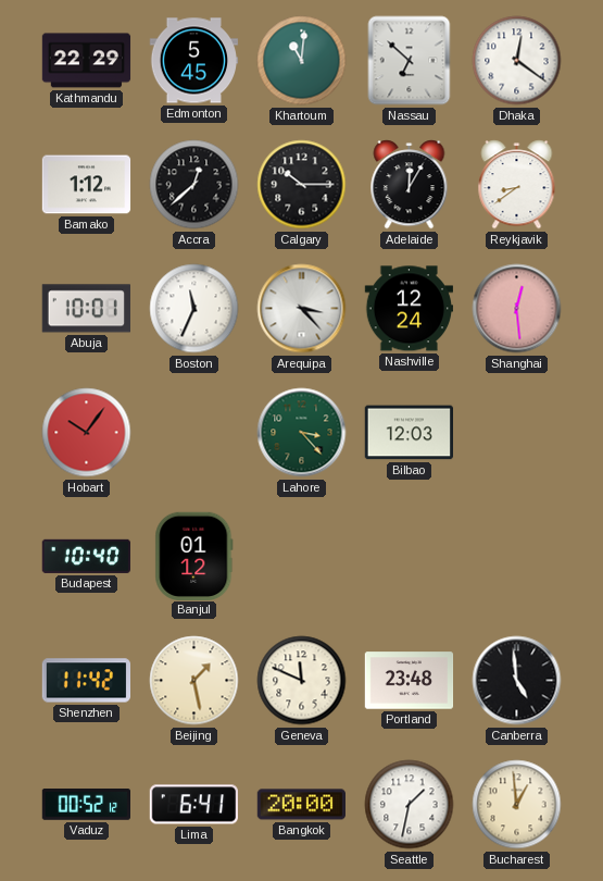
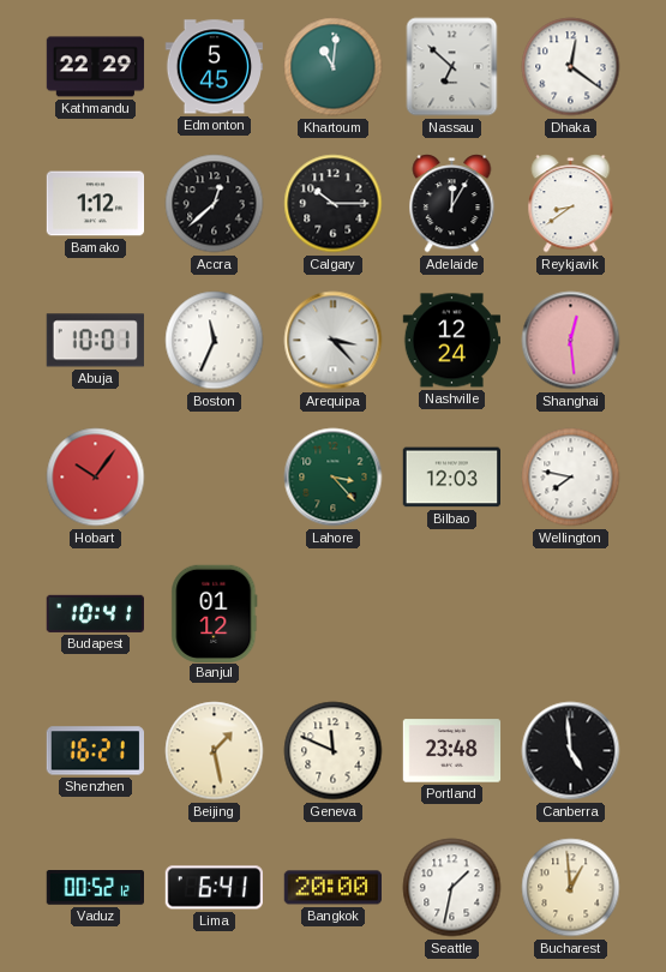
Wellington: none -> 7:47 (571, 478)
Budapest: 10:40 -> 10:41 (95, 613)
Shenzhen: 11:42 -> 16:21 (95, 751)
